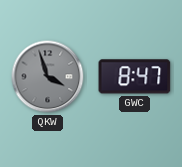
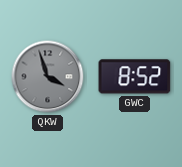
GWC: 8:47 -> 8:52 (135, 77)
